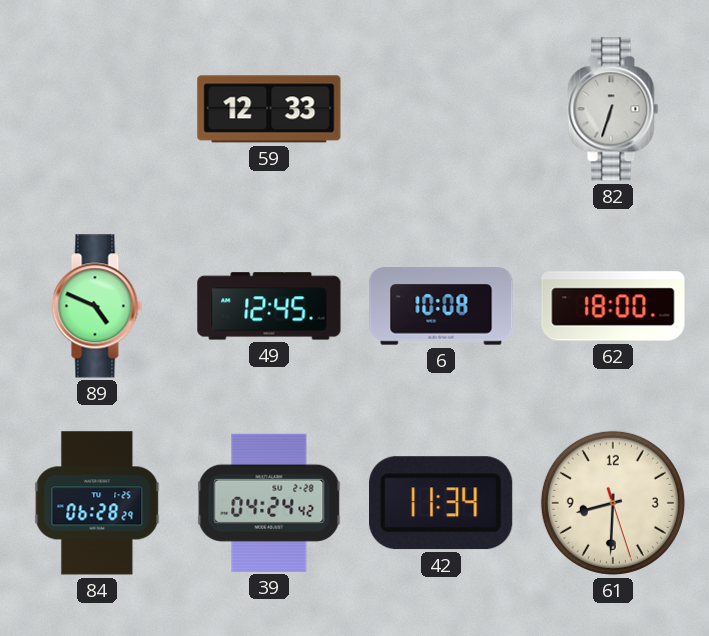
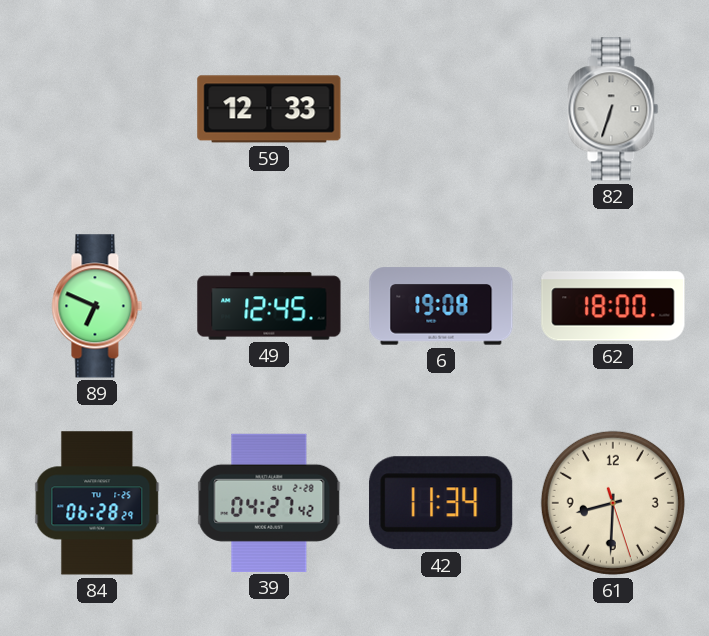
89: 4:49 -> 6:49 (97, 306)
6: 10:08 -> 19:08 (441, 306)
39: 04:24 -> 04:27 (269, 503)
